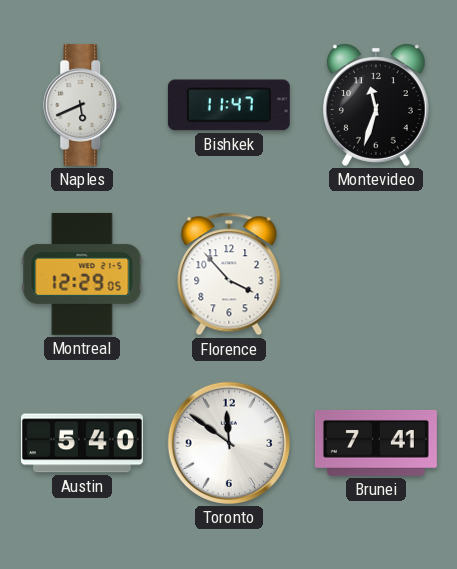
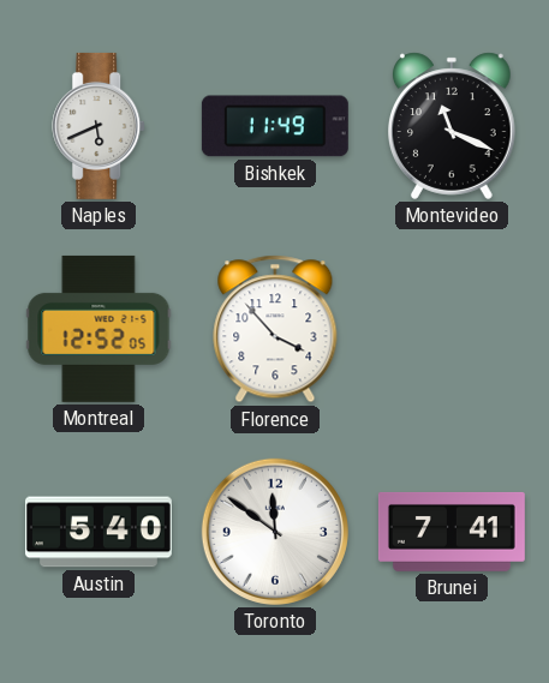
Bishkek: 11:47 -> 11:49 (275, 126)
Montevideo: 11:33 -> 11:19 (452, 126)
Montreal: 12:29 -> 12:52 (99, 329)
